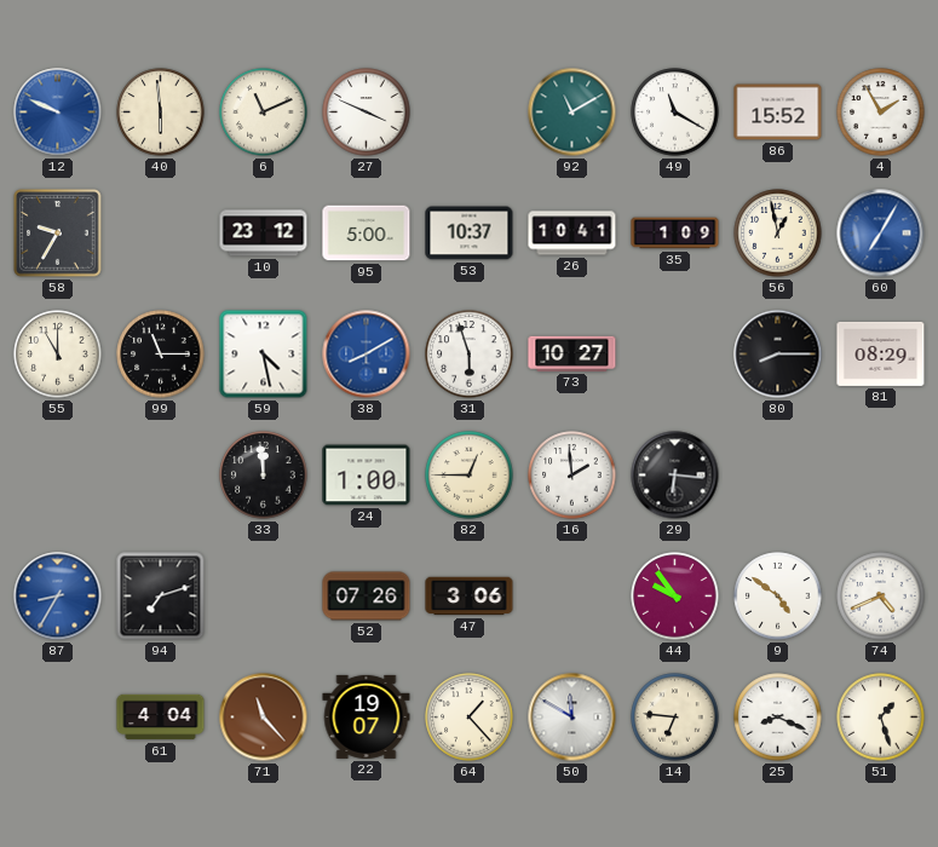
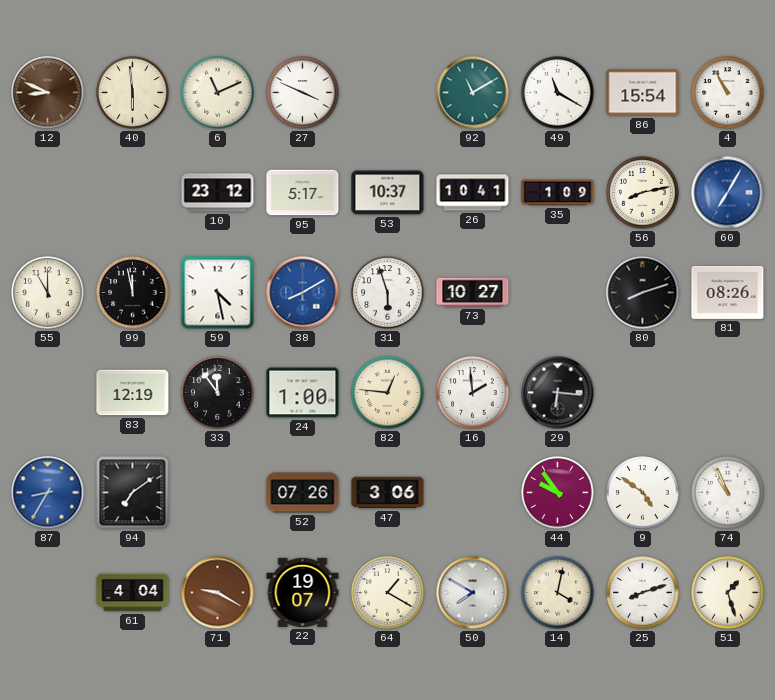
12: 9:49 -> 8:49 (48, 93)
12 dial: blue -> brown (48, 93)
86: 15:52 -> 15:54 (643, 93)
4: 1:55 -> 10:55 (728, 93)
58: 9:35 -> none (58, 234)
95: 5:00 -> 5:17 (303, 193)
56: 12:58 -> 8:13 (643, 193)
99: 11:15 -> 11:58 (133, 293)
80: 8:15 -> 8:12 (643, 293)
81: 08:29 -> 08:26 (728, 292)
83: none -> 12:19 (133, 393)
33: 11:59 -> 11:54 (218, 393)
82: 12:45 -> 12:46 (388, 393)
94: 7:12 -> 7:09 (133, 493)
74: 4:41 -> 10:56 (728, 493)
71: 11:23 -> 9:20 (218, 593)
64: 1:23 -> 1:20 (388, 593)
50: 11:50 -> 7:50 (473, 593)
14: 6:46 -> 4:02 (558, 593)
25: 8:19 -> 8:12 (643, 593)
